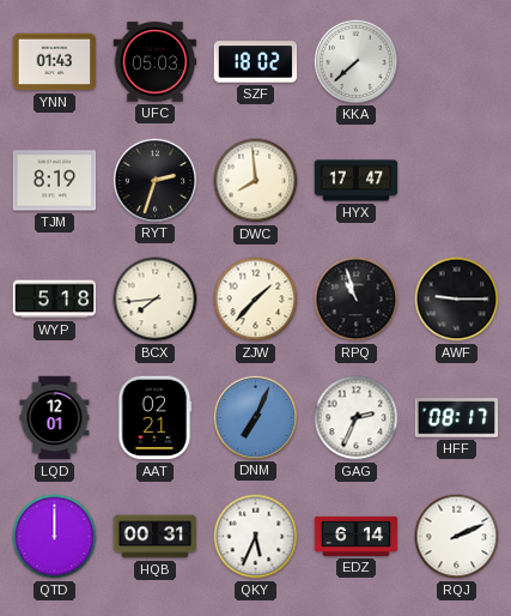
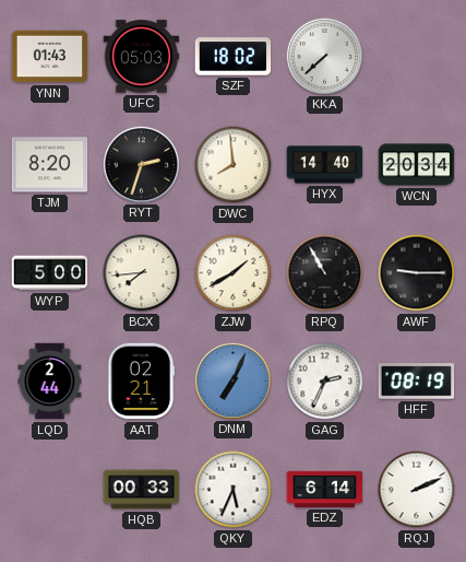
TJM: 8:19 -> 8:20 (50, 165)
HYX: 17:47 -> 14:40 (325, 165)
WCN: none -> 20:34 (417, 165)
WYP: 5:18 -> 5:00 (50, 273)
ZJW: 1:37 -> 1:40 (234, 273)
RPQ: 10:57 -> 10:55 (325, 273)
LQD: 12:01 -> 2:44 (50, 382)
HFF: 08:17 -> 08:19 (417, 382)
QTD: 12:00 -> none (55, 537)
HQB: 00:31 -> 00:33 (142, 490)
